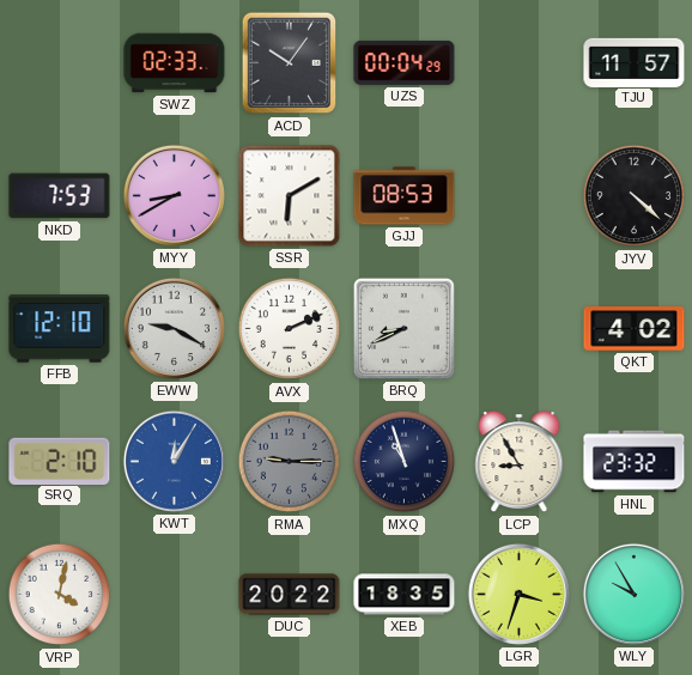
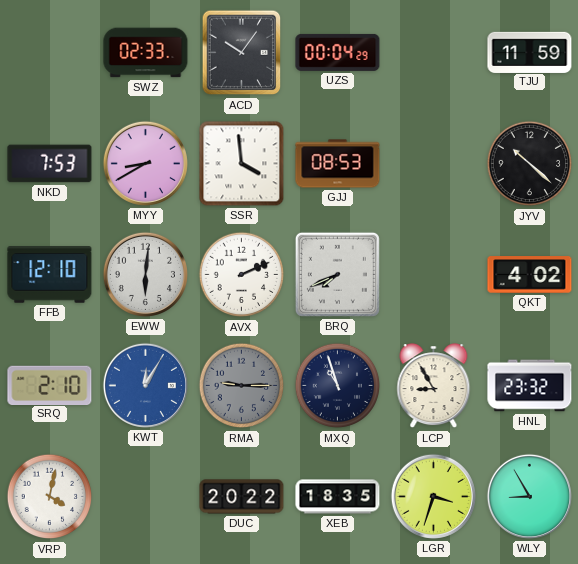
TJU: 11:57 -> 11:59 (530, 52)
SSR: 6:10 -> 3:59 (242, 164)
JYV: 4:22 -> 10:22 (530, 164)
EWW: 9:20 -> 6:01 (145, 274)
BRQ: 8:41 -> 7:41 (337, 274)
WLY: 9:55 -> 8:55 (529, 496)
